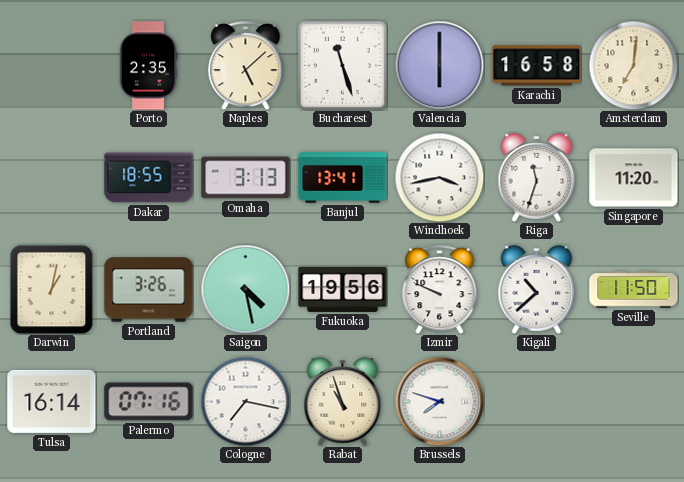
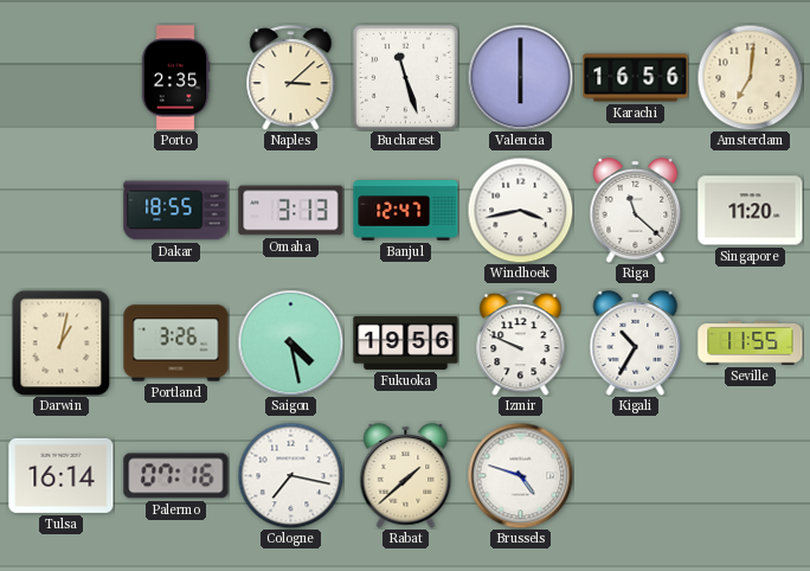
Naples: 5:08 -> 3:08 (291, 78)
Karachi: 16:58 -> 16:56 (636, 78)
Banjul: 13:41 -> 12:47 (406, 211)
Riga: 11:33 -> 11:22 (636, 211)
Kigali: 10:38 -> 10:35 (636, 344)
Seville: 11:50 -> 11:55 (751, 344)
Rabat: 10:57 -> 1:38 (406, 476)
Brussels: 7:48 -> 4:48 (520, 475)
